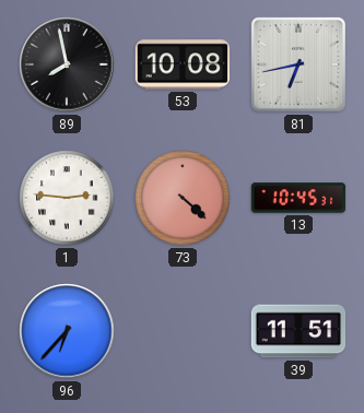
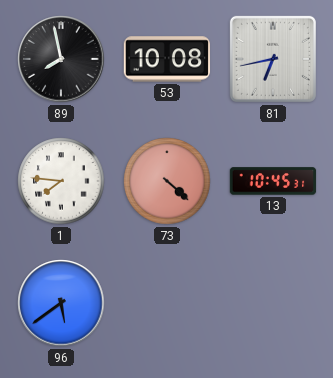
1: 2:46 -> 7:46 (61, 181)
96: 6:37 -> 5:39 (61, 303)
39: 11:51 -> none (298, 331)
